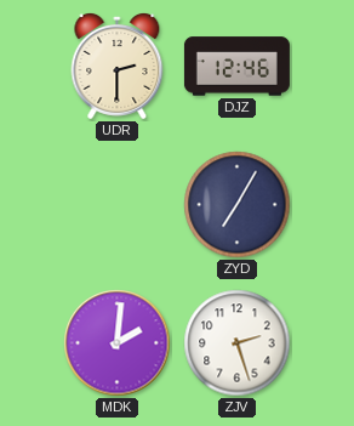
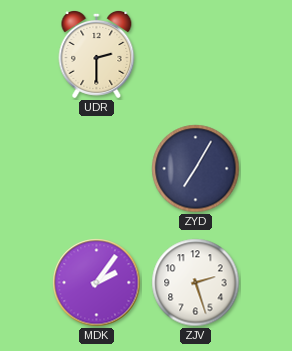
DJZ: 12:46 -> none (236, 67)
MDK: 2:01 -> 2:06 (97, 283)
